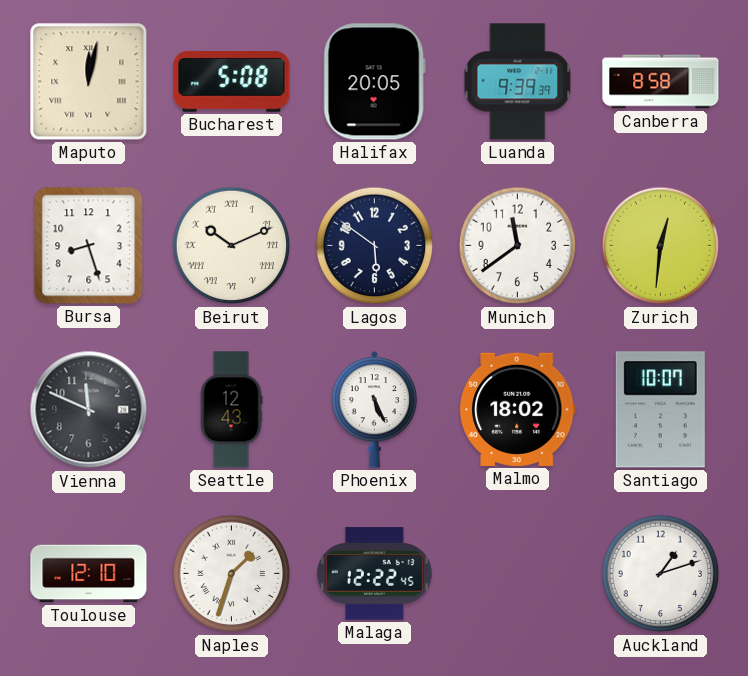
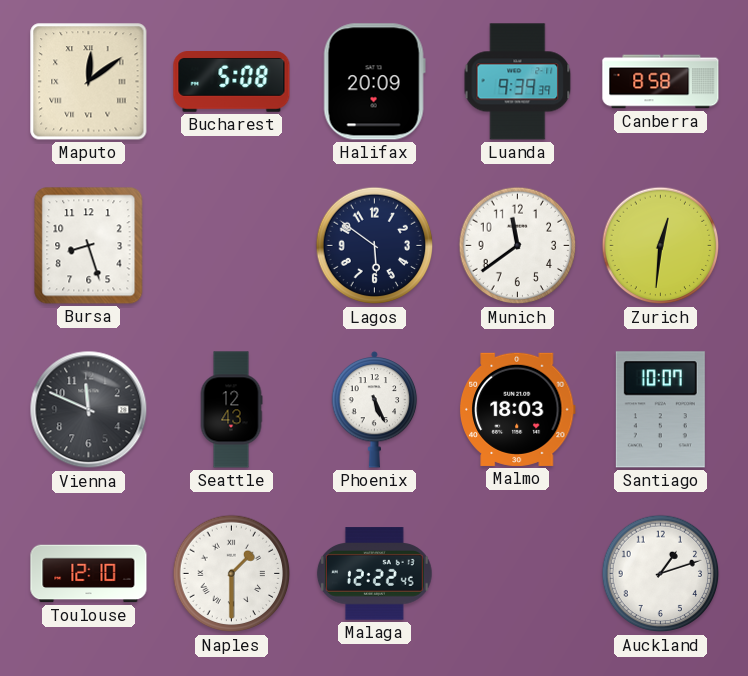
Maputo: 12:02 -> 12:09 (89, 82)
Halifax: 20:05 -> 20:09 (374, 82)
Beirut: 10:11 -> none (232, 246)
Malmo: 18:02 -> 18:03 (517, 409)
Naples: 1:33 -> 1:30 (232, 574)
